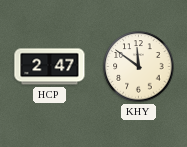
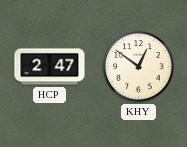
KHY: 11:51 -> 12:51 (139, 67)
